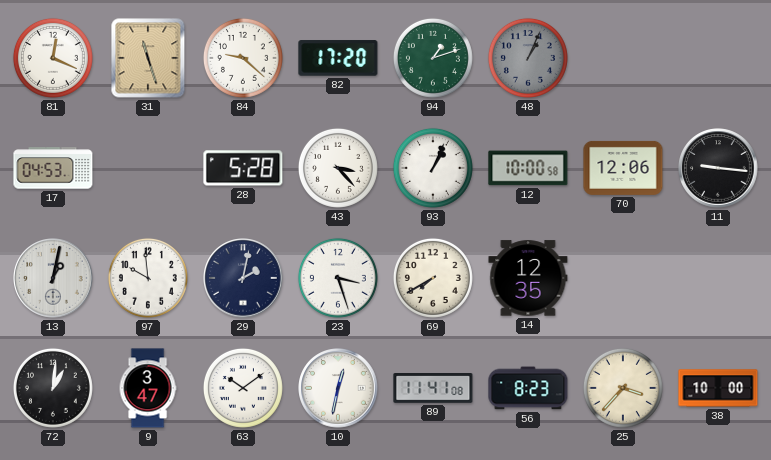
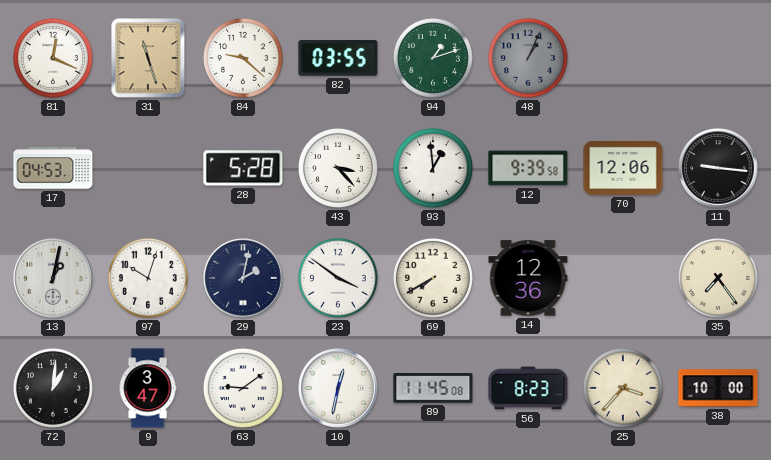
82: 17:20 -> 03:55 (338, 58)
93: 1:04 -> 12:59 (433, 168)
12: 10:00 -> 9:39 (528, 168)
97: 9:59 -> 10:03 (148, 278)
23: 3:27 -> 3:51 (338, 278)
14: 12:35 -> 12:36 (528, 278)
35: none -> 7:24 (718, 278)
63: 10:09 -> 9:09 (243, 388)
89: 11:41 -> 11:45 (433, 389)
